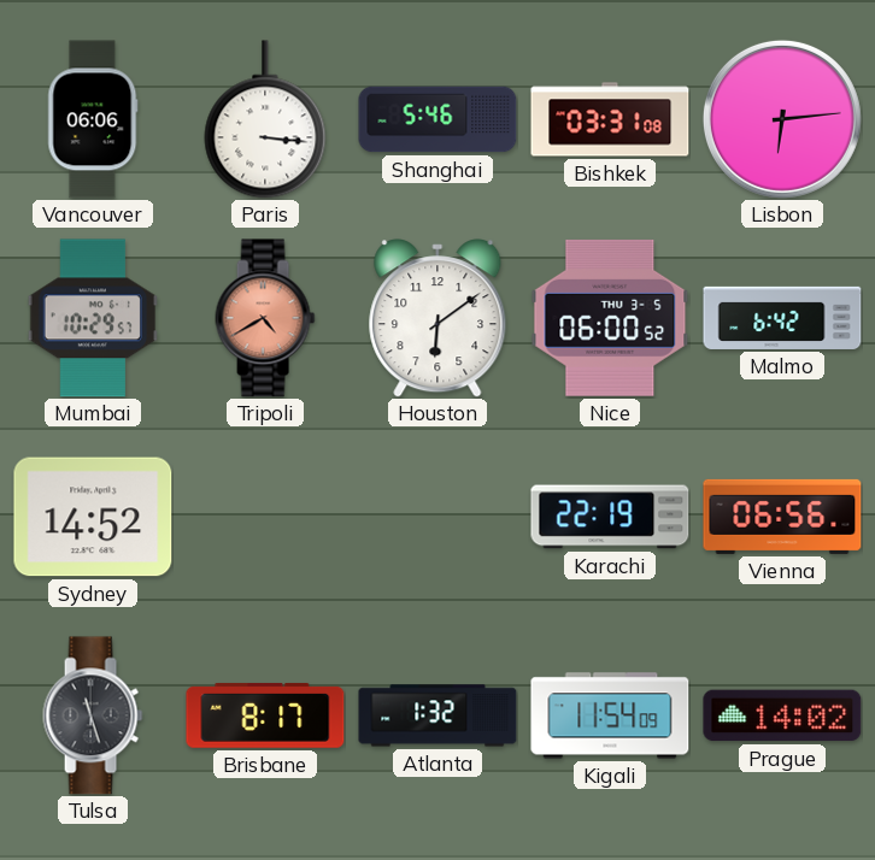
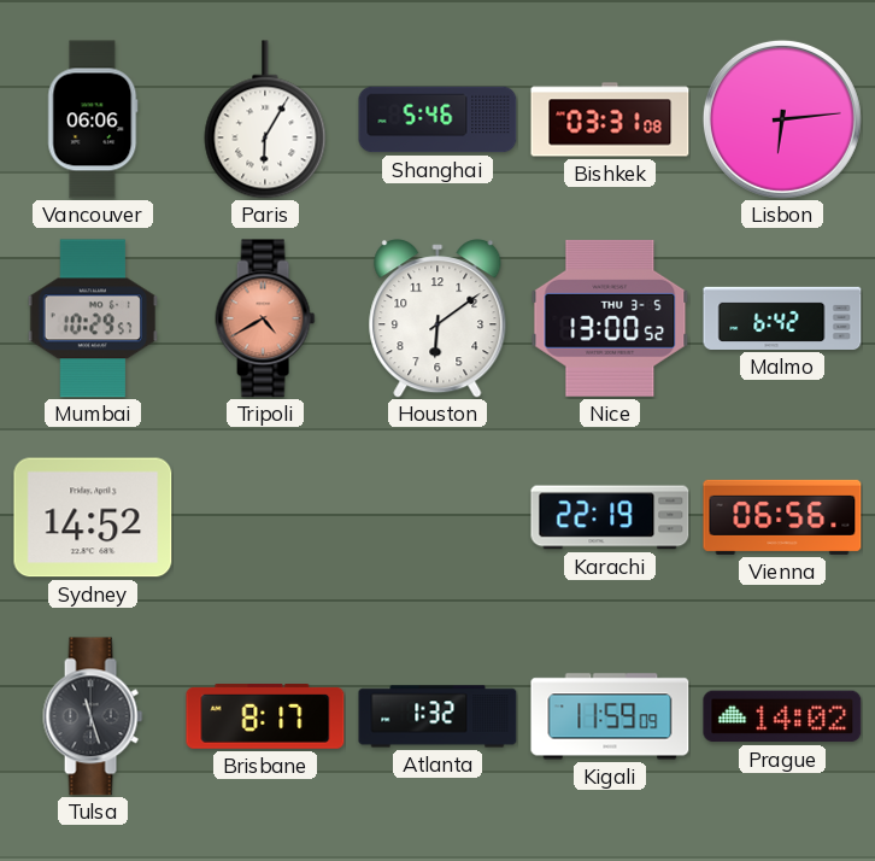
Paris: 3:16 -> 6:05 (265, 119)
Nice: 06:00 -> 13:00 (610, 318)
Kigali: 11:54 -> 11:59 (610, 716)
